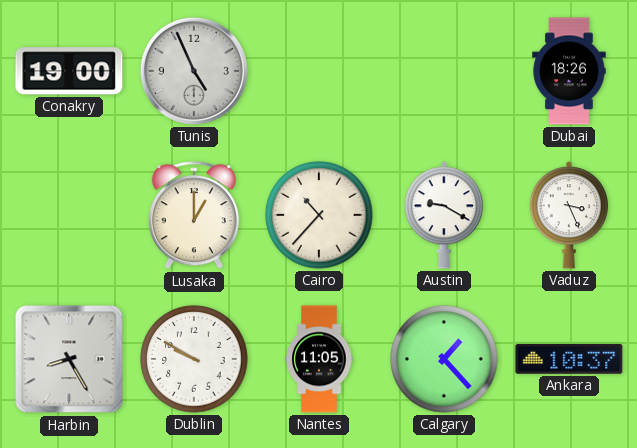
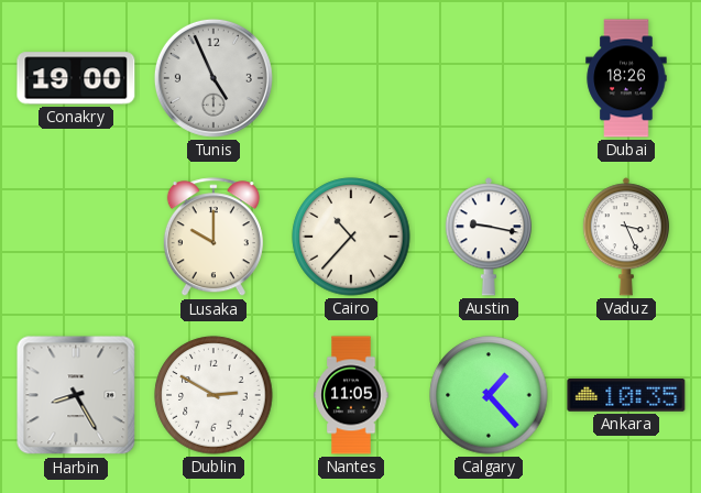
Lusaka: 1:00 -> 10:00 (213, 238)
Austin: 9:20 -> 9:17 (489, 237)
Dublin: 9:50 -> 2:50 (213, 395)
Ankara: 10:37 -> 10:35 (626, 396)
